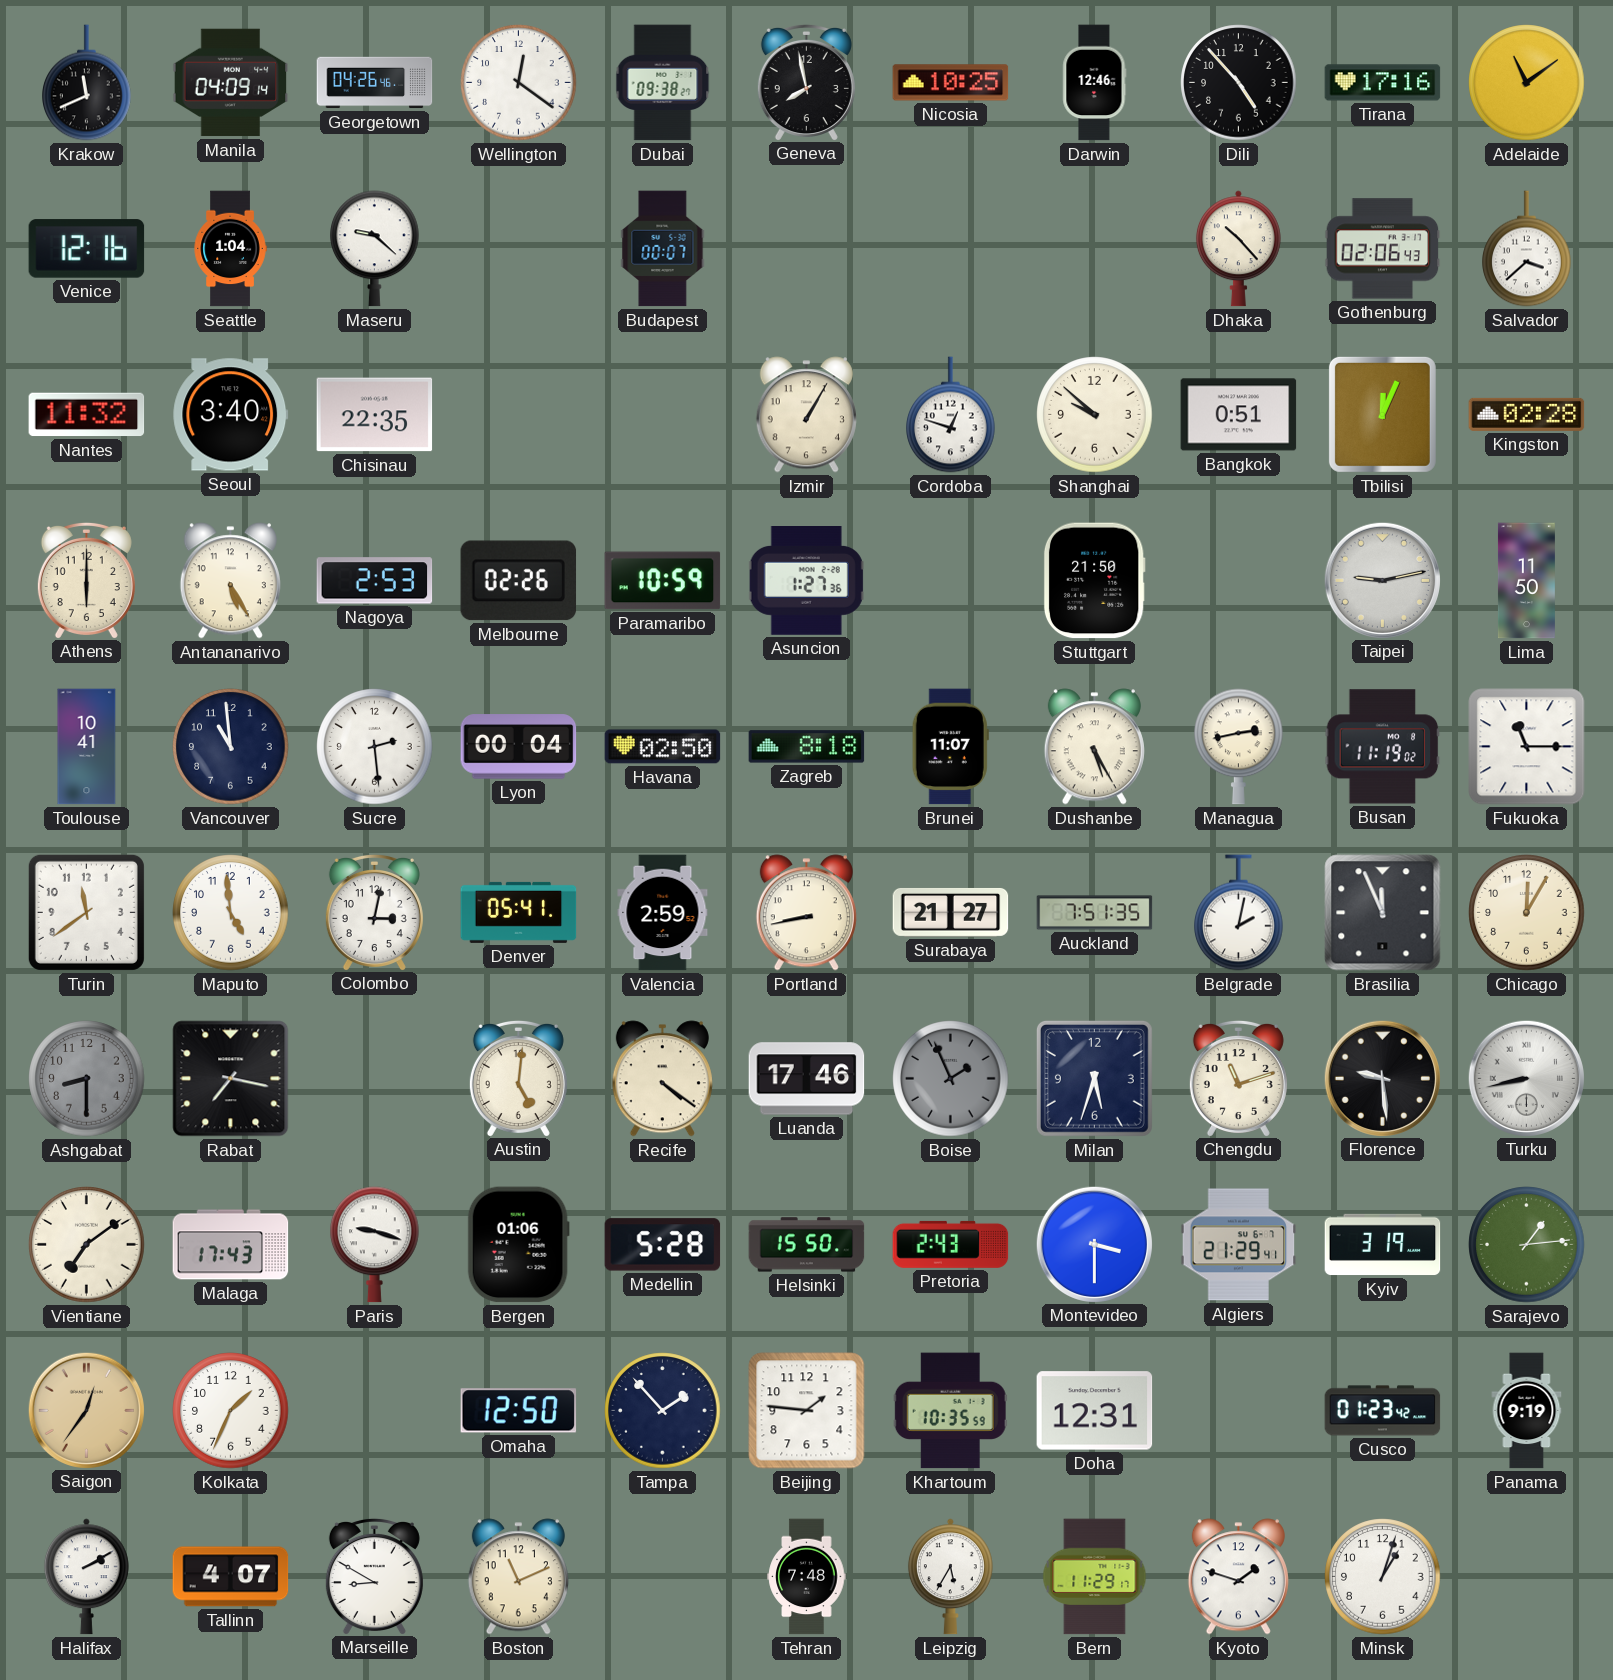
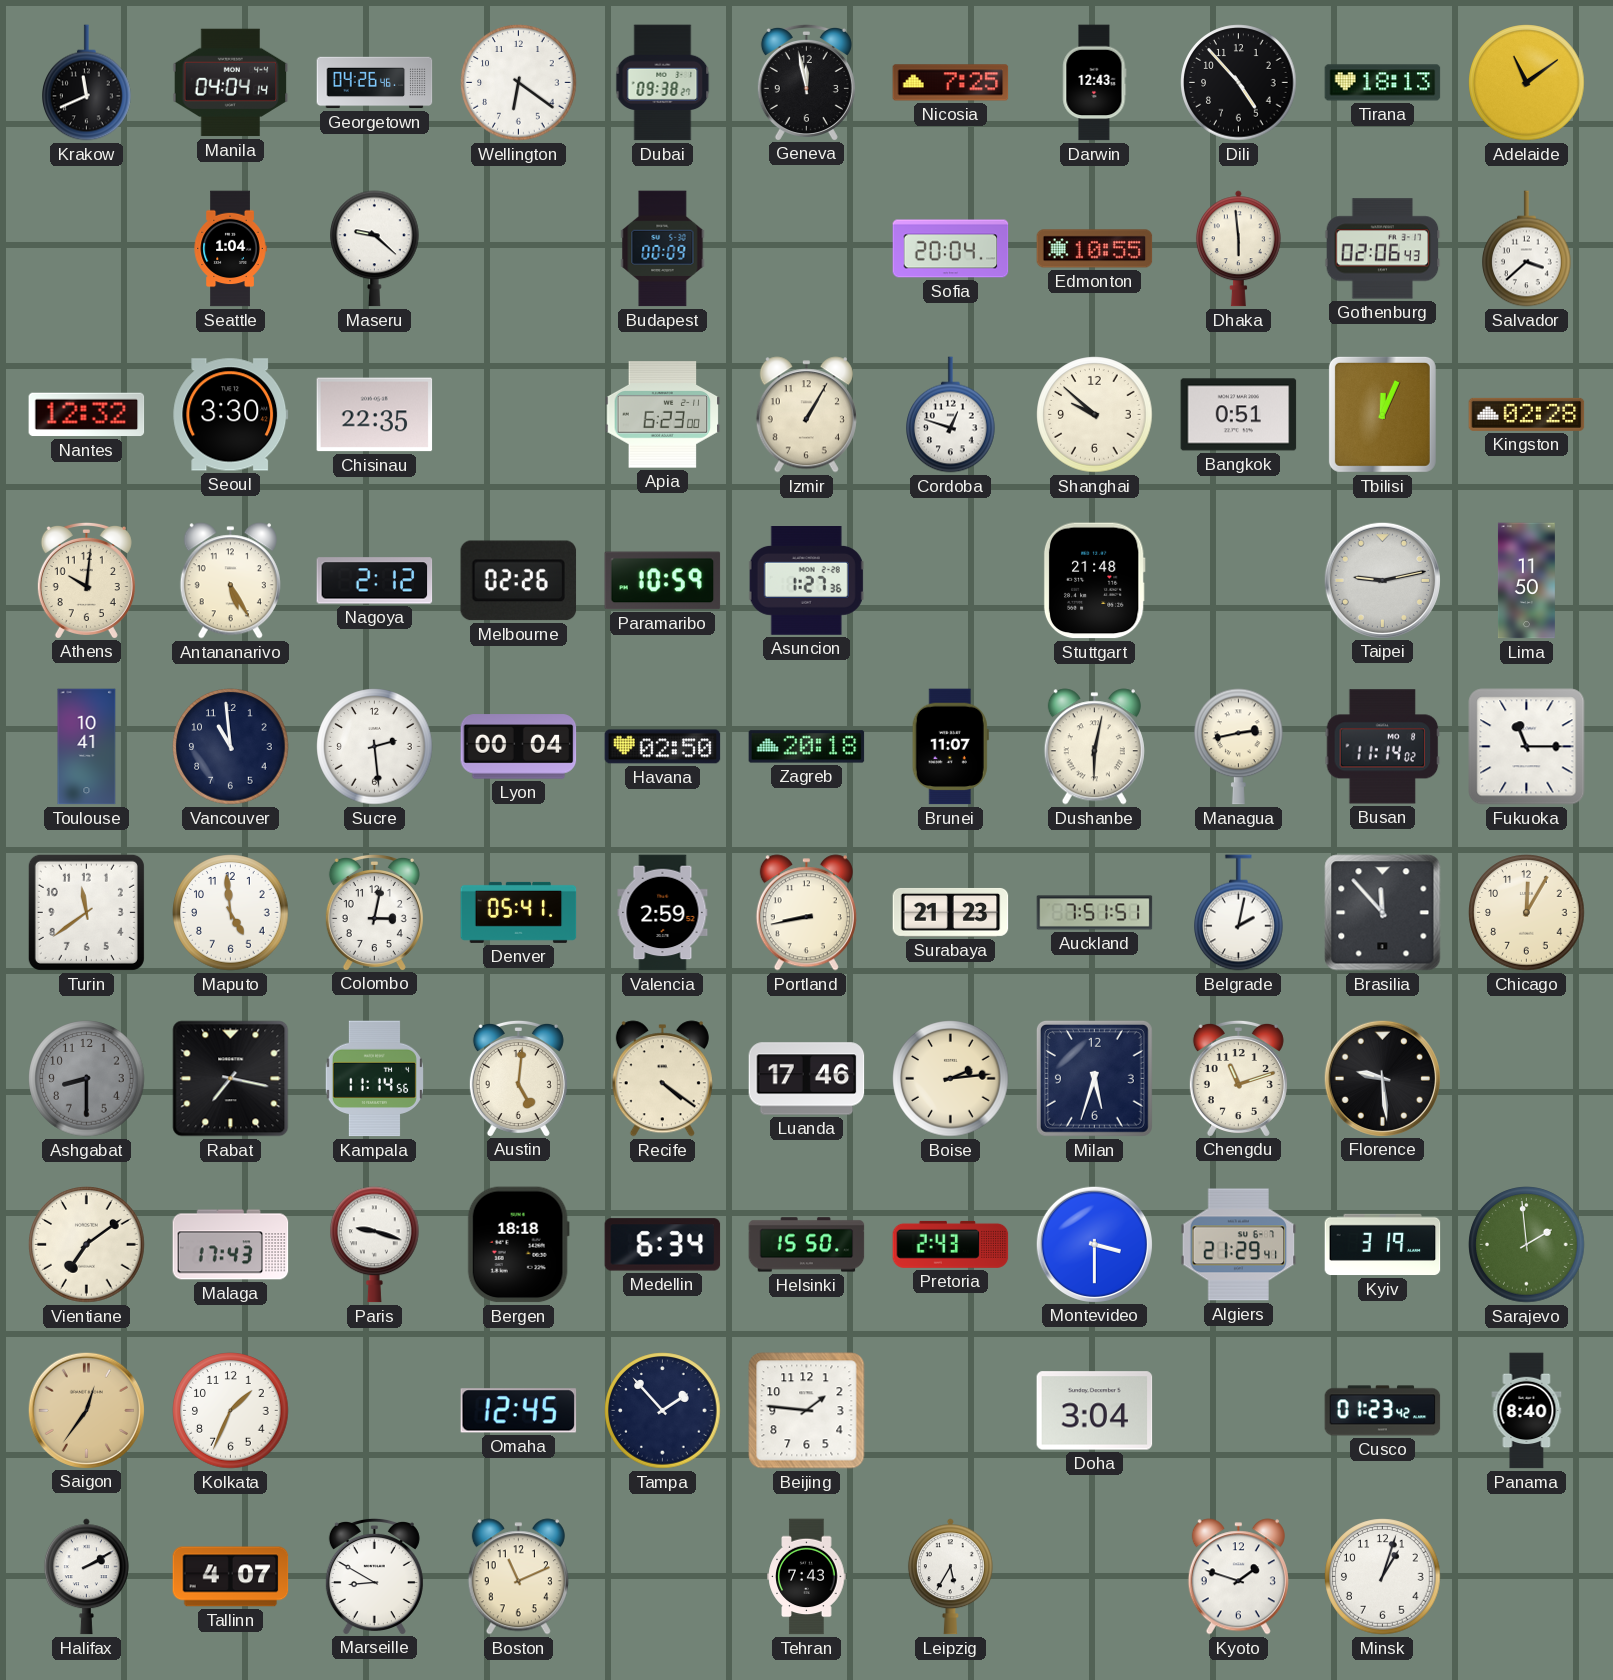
Manila: 04:09 -> 04:04 (231, 83)
Wellington: 12:21 -> 6:21 (519, 83)
Geneva: 7:58 -> 11:58 (806, 82)
Nicosia: 10:25 -> 7:25 (951, 83)
Darwin: 12:46 -> 12:43 (1095, 83)
Tirana: 17:16 -> 18:13 (1383, 83)
Venice: 12:16 -> none (87, 249)
Budapest: 00:07 -> 00:09 (663, 249)
Sofia: none -> 20:04 (951, 249)
Edmonton: none -> 10:55 (1095, 249)
Dhaka: 10:23 -> 5:59 (1238, 249)
Nantes: 11:32 -> 12:32 (87, 415)
Seoul: 3:40 -> 3:30 (231, 415)
Apia: none -> 6:23 (663, 415)
Athens: 6:00 -> 10:01 (86, 580)
Nagoya: 2:53 -> 2:12 (375, 581)
Stuttgart: 21:50 -> 21:48 (1094, 581)
Zagreb: 8:18 -> 20:18 (807, 747)
Dushanbe: 5:25 -> 6:02 (1094, 747)
Busan: 11:19 -> 11:14 (1383, 747)
Surabaya: 21:27 -> 21:23 (951, 912)
Auckland: 7:51:35 -> 7:51:51 (1095, 913)
Brasilia: 11:56 -> 11:53 (1383, 913)
Kampala: none -> 11:14 (374, 1079)
Boise: 1:56 -> 2:14 (951, 1079)
Boise dial: grey -> cream (951, 1079)
Turku: 8:43 -> none (1526, 1078)
Bergen: 01:06 -> 18:18 (518, 1245)
Medellin: 5:28 -> 6:34 (663, 1245)
Sarajevo: 1:14 -> 1:59 (1527, 1245)
Omaha: 12:50 -> 12:45 (519, 1411)
Khartoum: 10:35 -> none (950, 1411)
Doha: 12:31 -> 3:04 (1095, 1411)
Panama: 9:19 -> 8:40 (1527, 1411)
Tehran: 7:48 -> 7:43 (807, 1577)
Bern: 11:29 -> none (1095, 1577)
